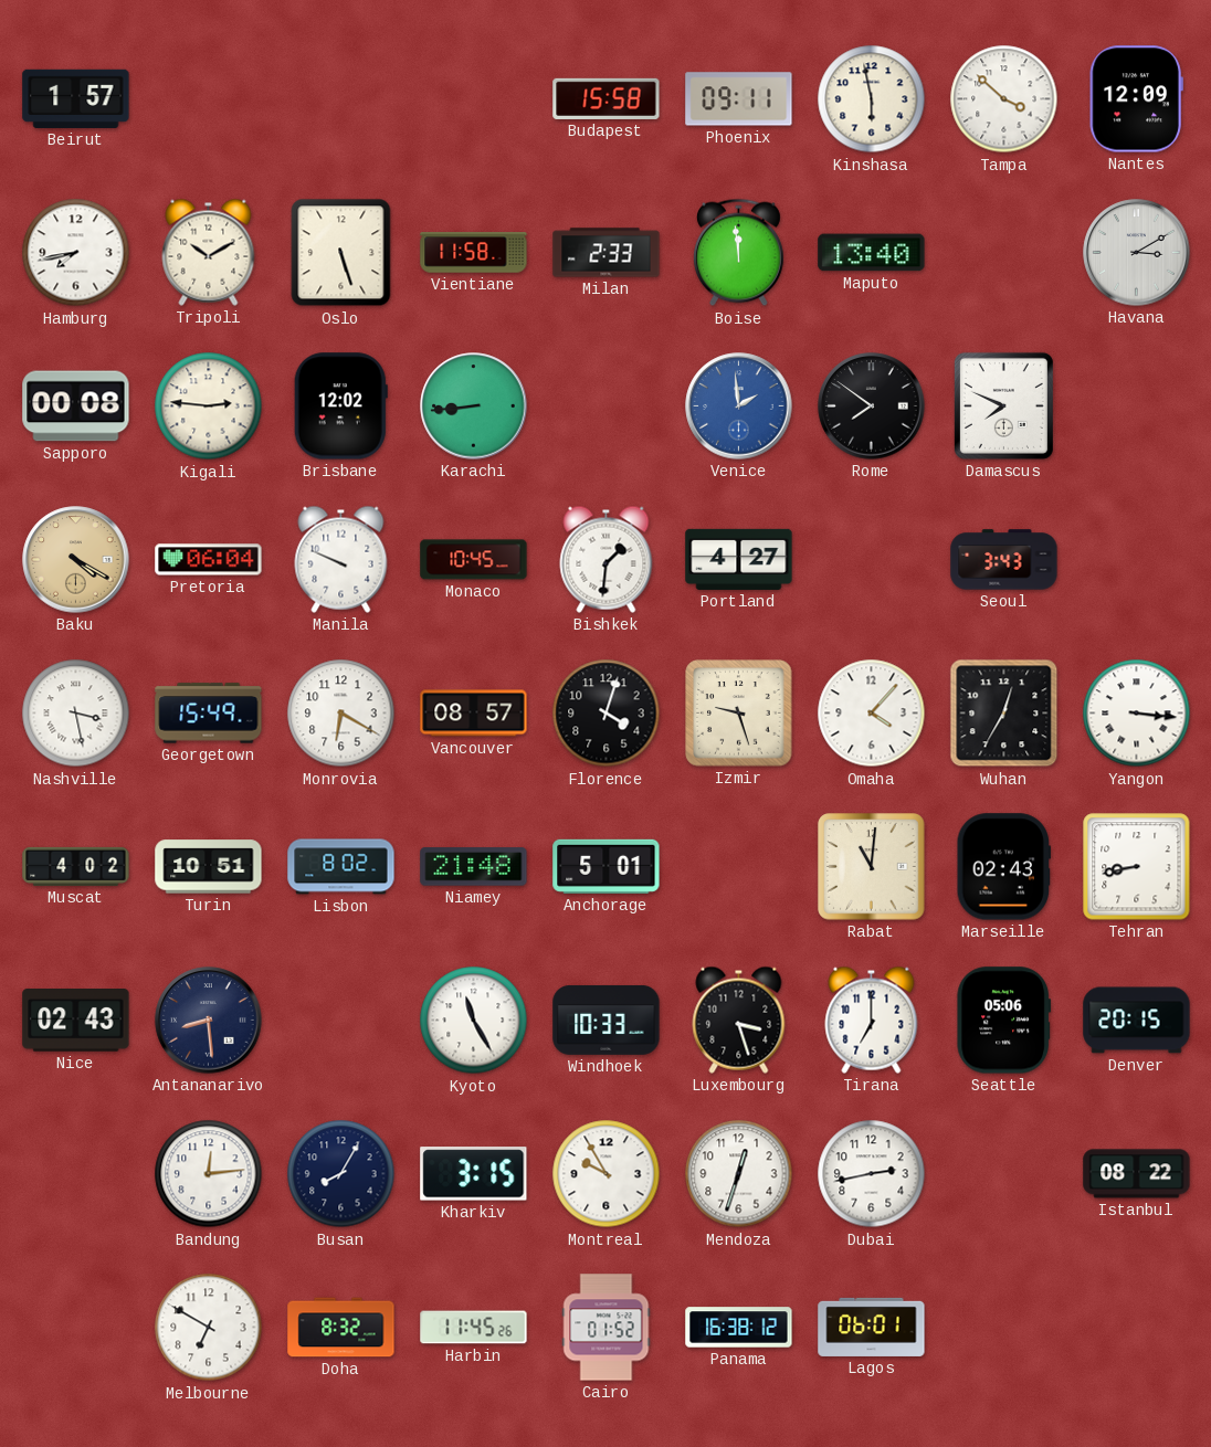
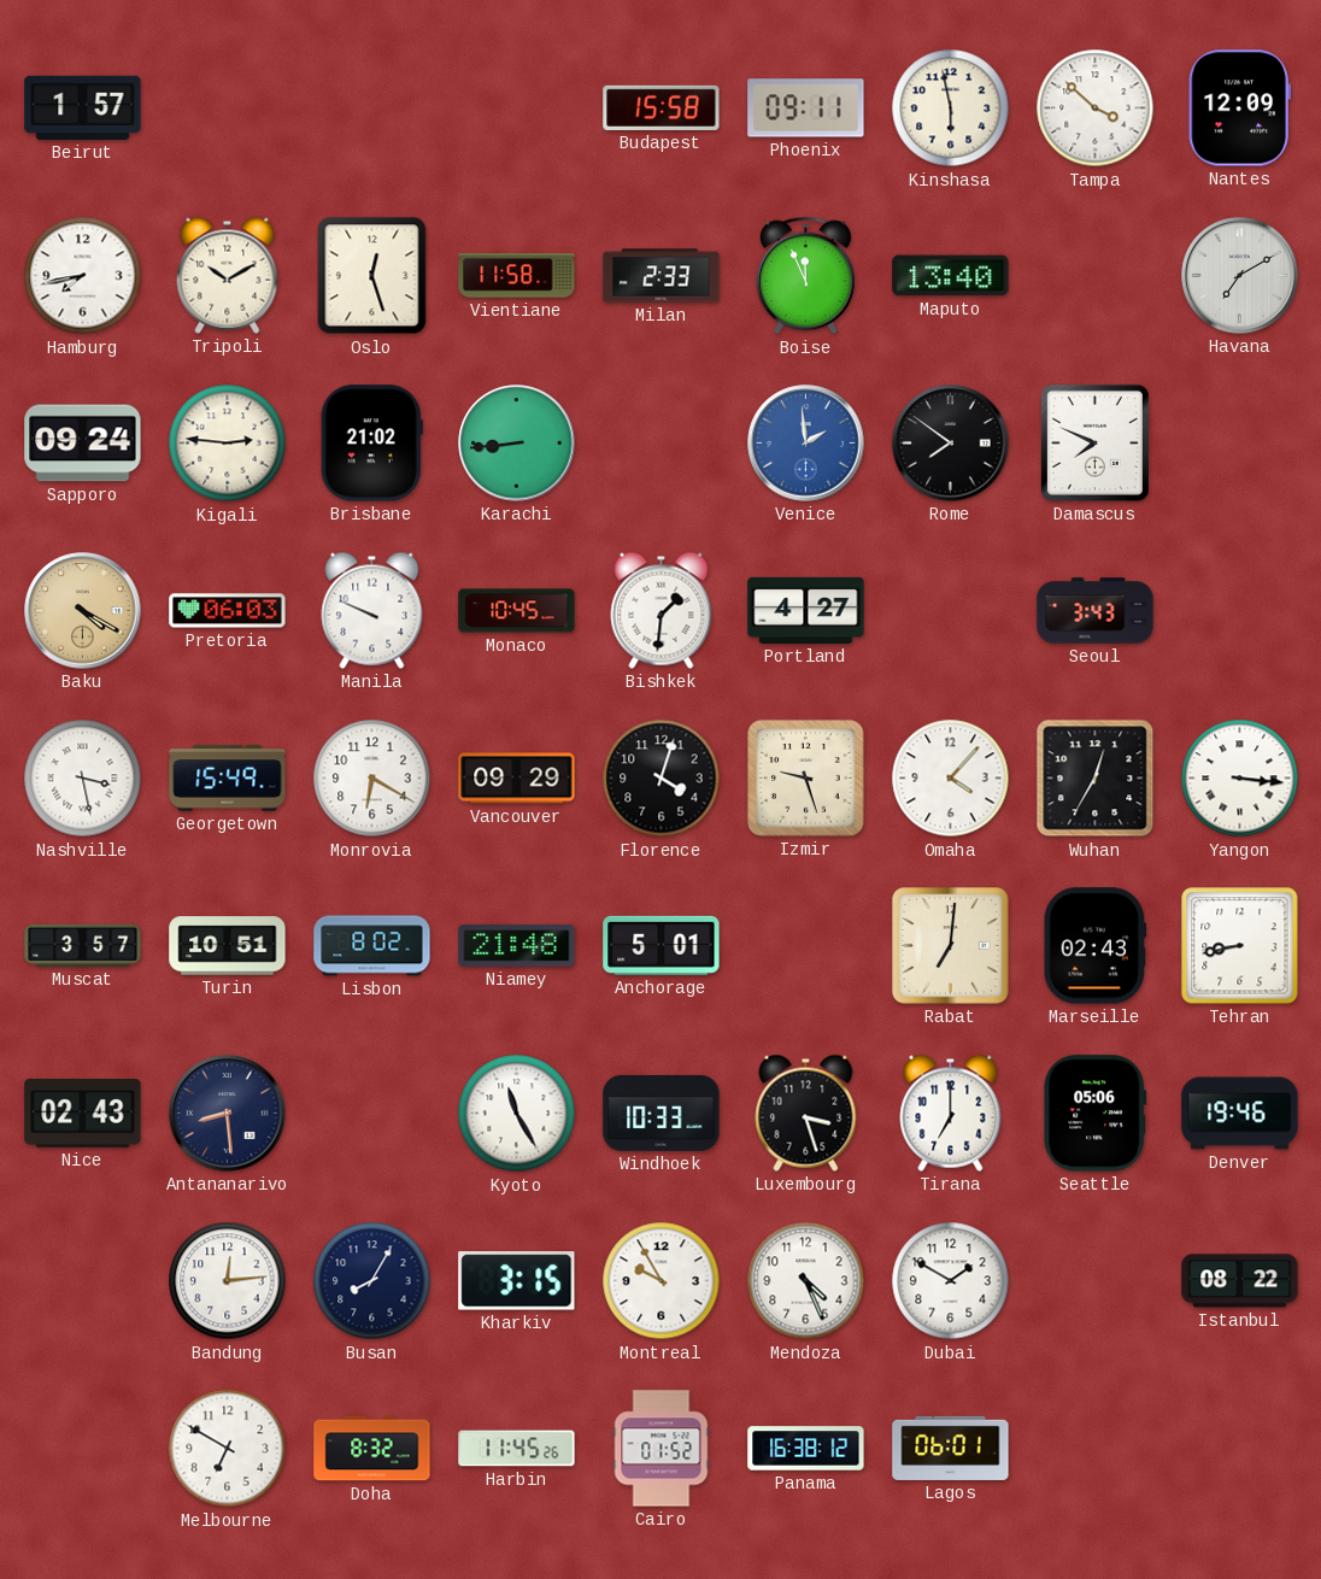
Oslo: 5:27 -> 12:27 (372, 276)
Boise: 11:59 -> 11:56 (805, 276)
Havana: 3:10 -> 7:10 (1240, 276)
Sapporo: 00:08 -> 09:24 (83, 444)
Brisbane: 12:02 -> 21:02 (371, 444)
Pretoria: 06:04 -> 06:03 (228, 611)
Vancouver: 08:57 -> 09:29 (517, 779)
Muscat: 4:02 -> 3:57 (83, 945)
Rabat: 11:01 -> 7:01 (951, 946)
Denver: 20:15 -> 19:46 (1240, 1114)
Mendoza: 12:33 -> 4:26 (806, 1281)
Dubai: 2:43 -> 1:50 (951, 1281)
